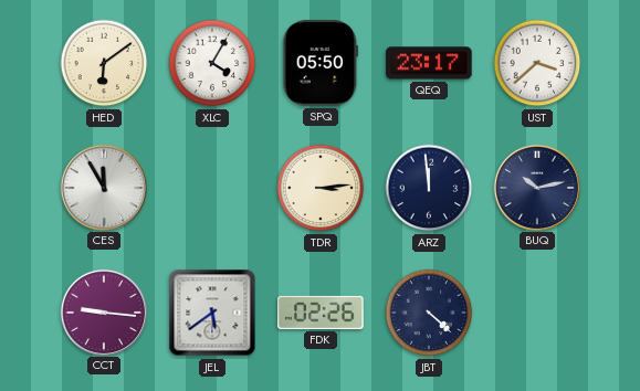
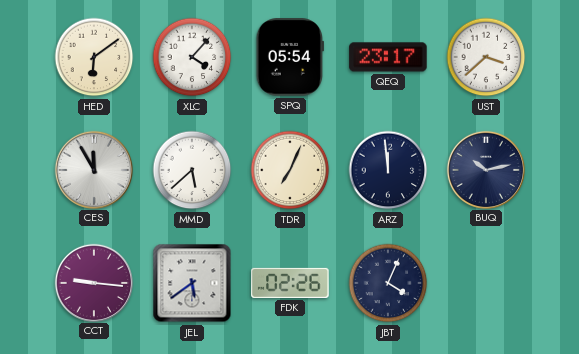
XLC: 4:05 -> 4:07 (192, 57)
SPQ: 05:50 -> 05:54 (290, 57)
MMD: none -> 5:38 (192, 170)
TDR: 3:14 -> 7:04 (290, 170)
JBT: 4:22 -> 4:04 (388, 283)
